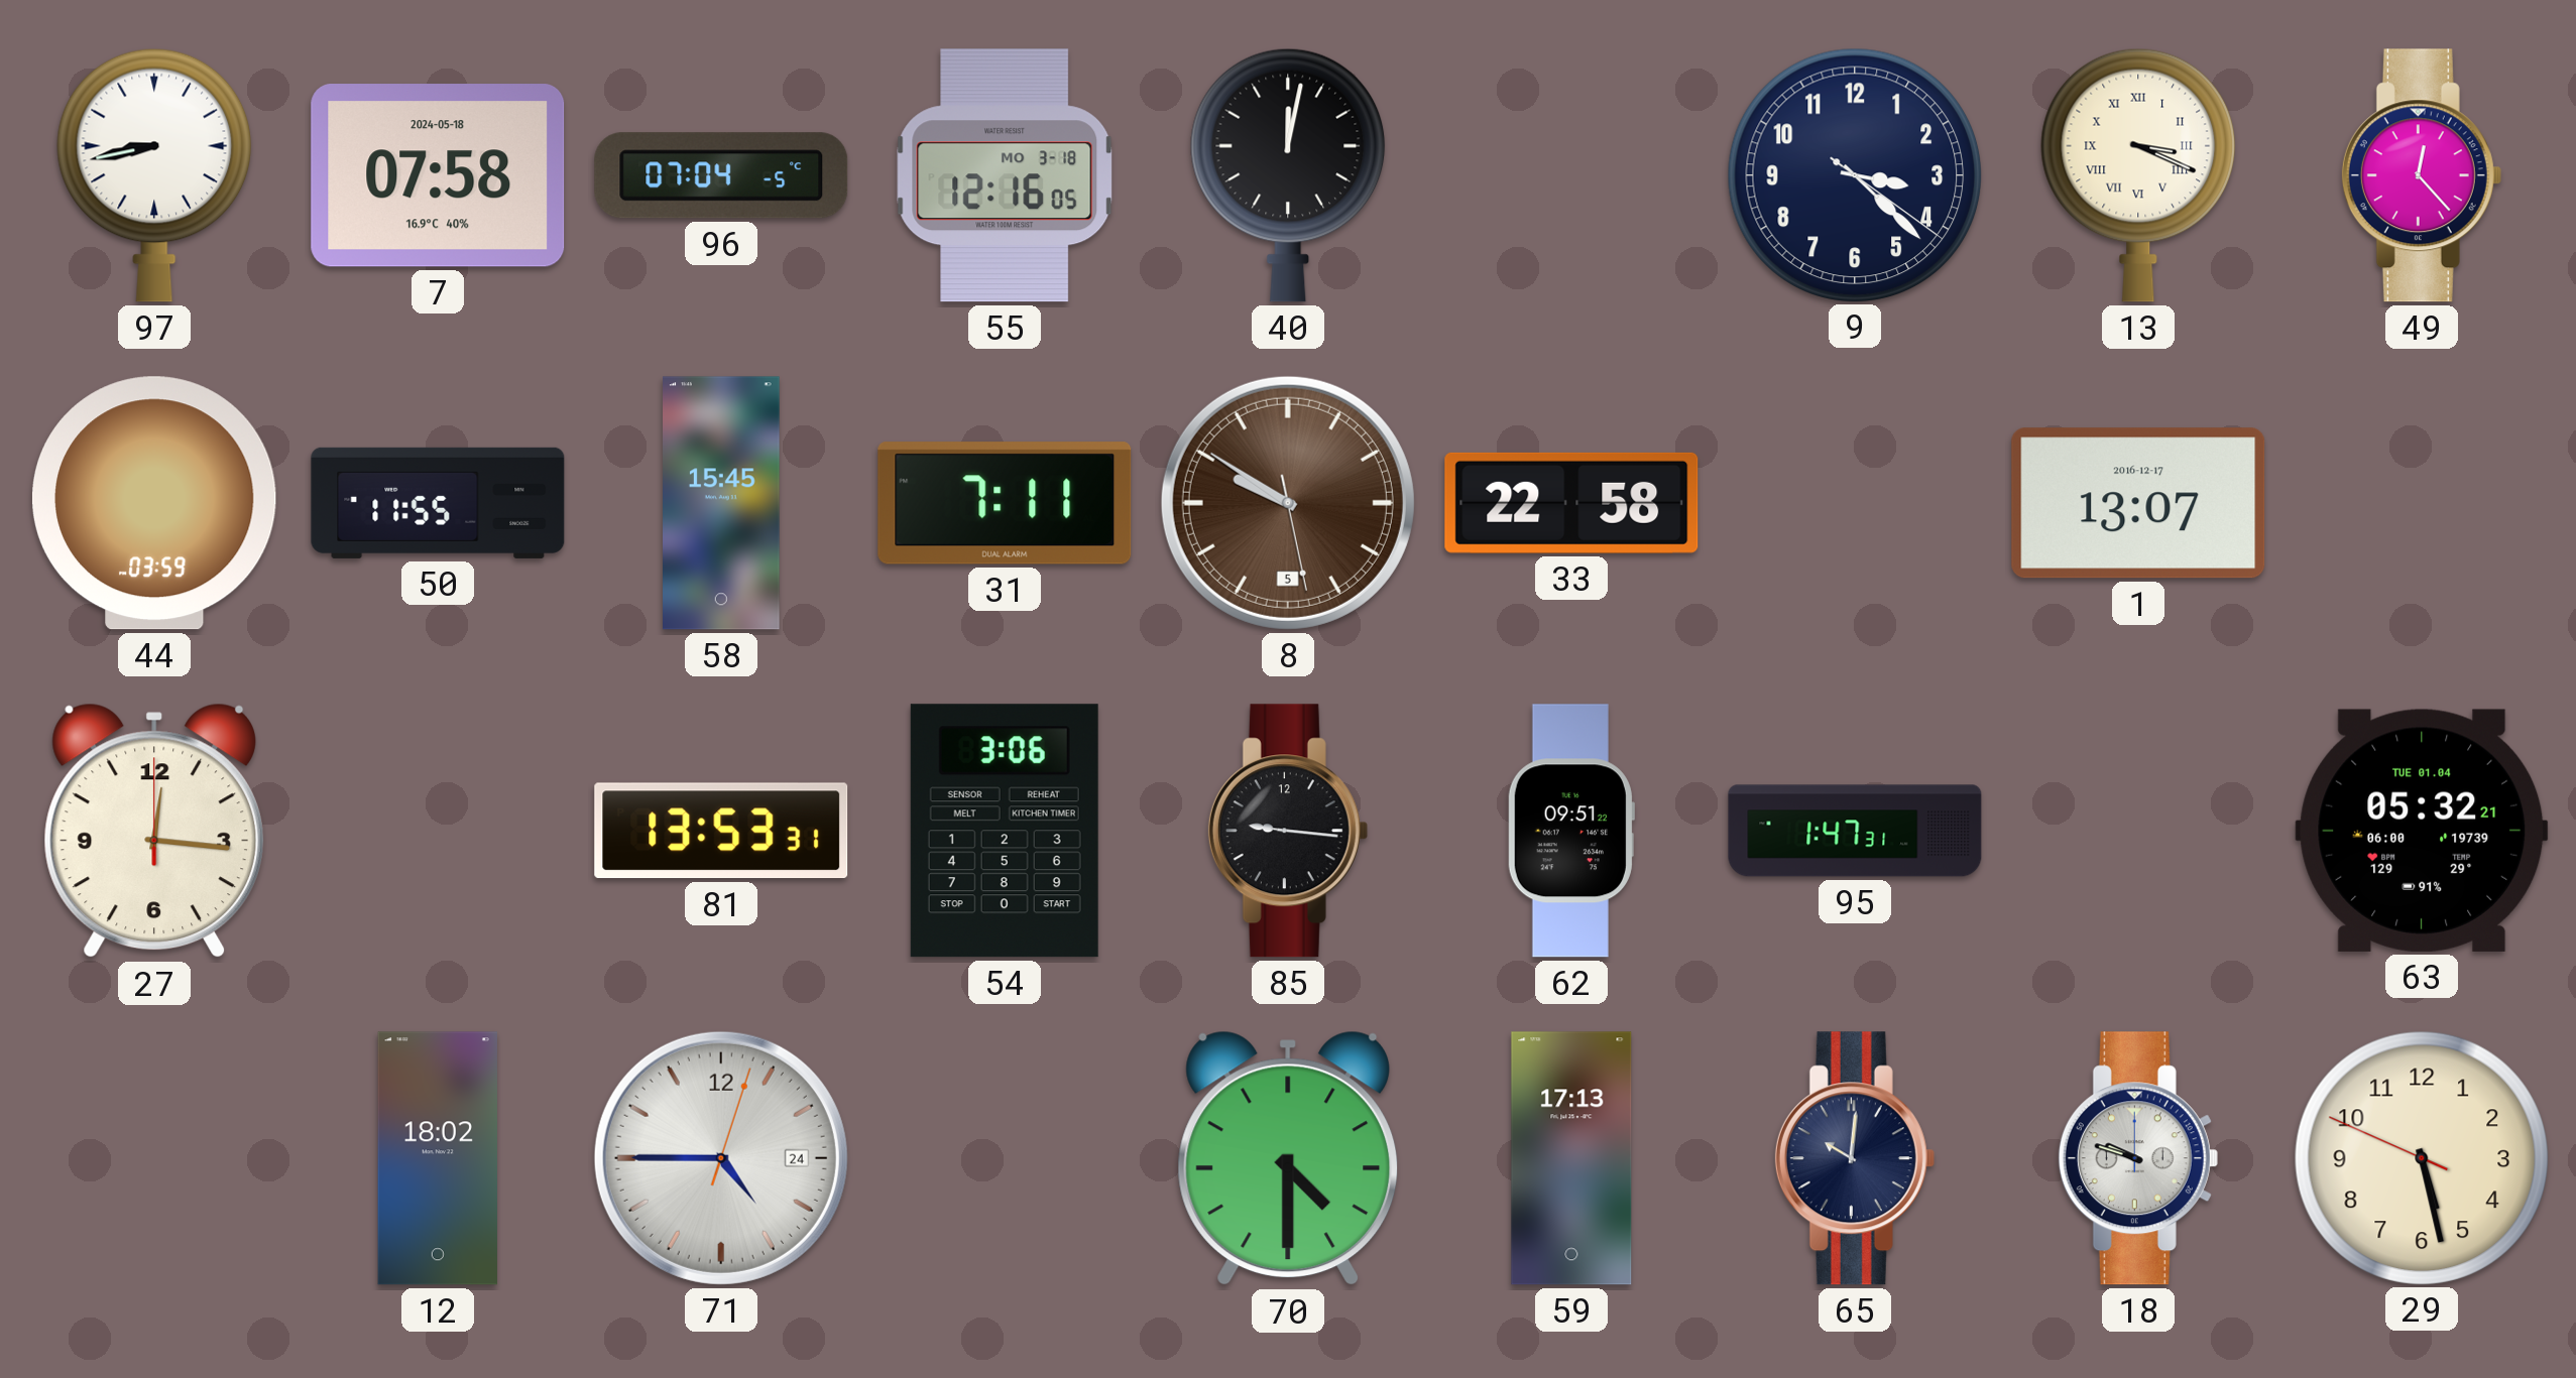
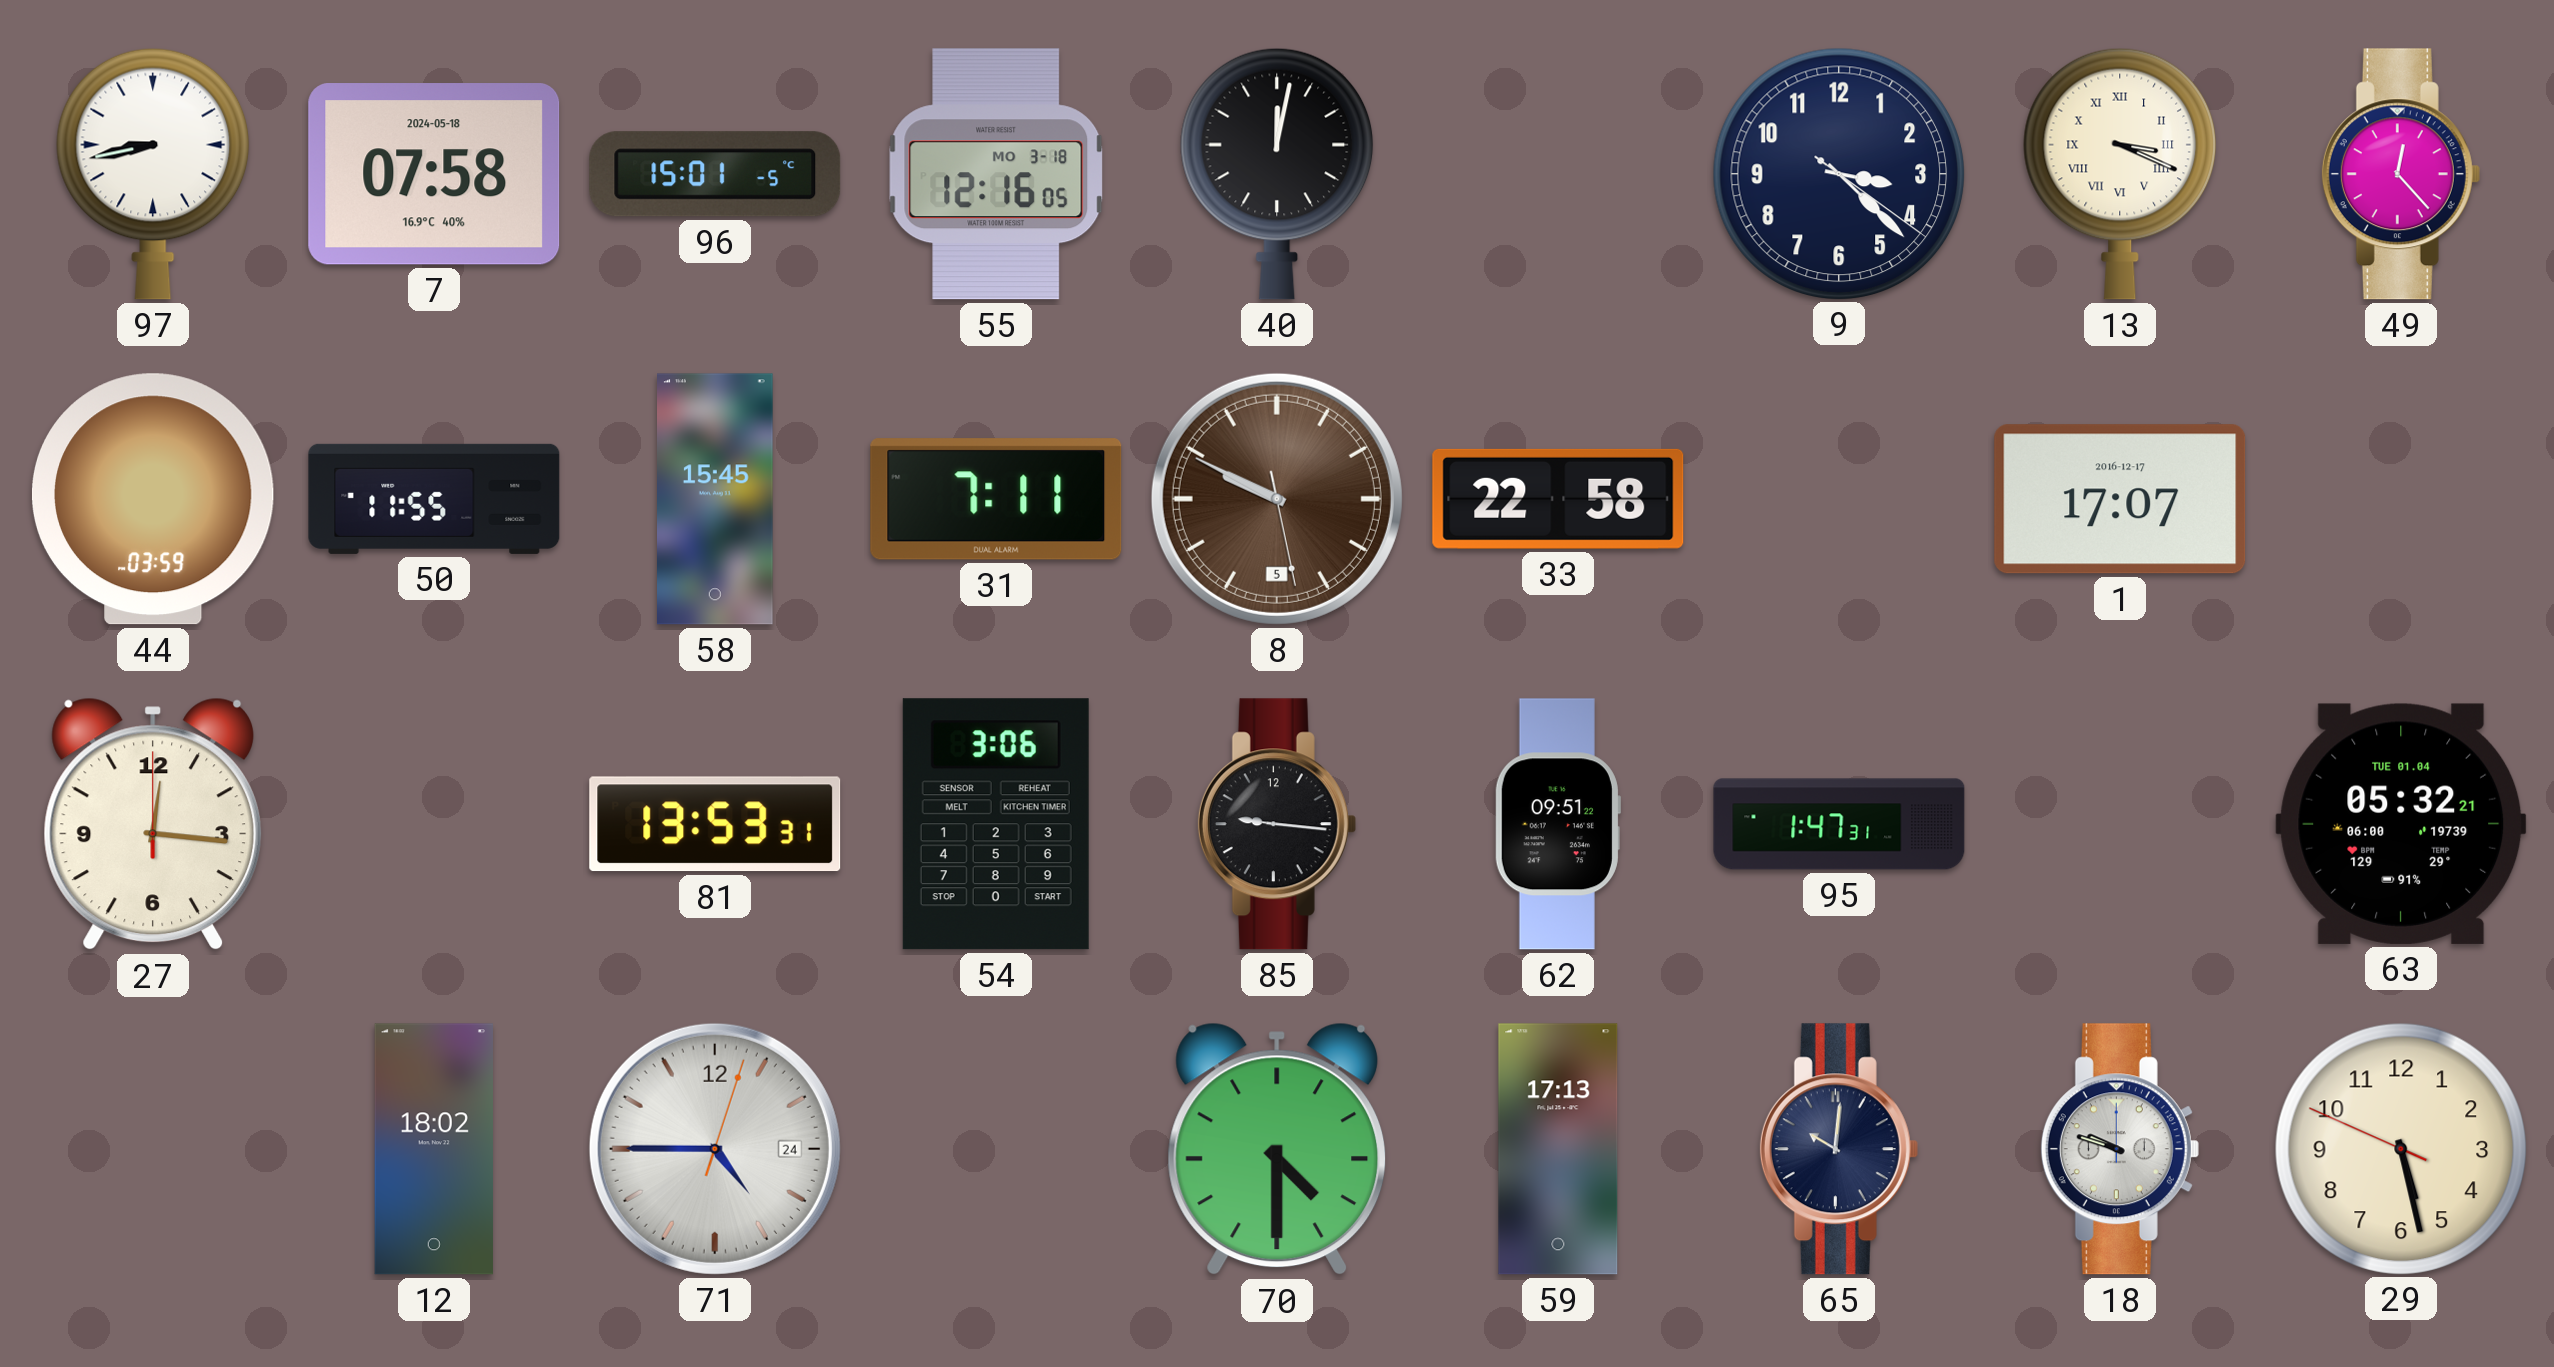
96: 07:04 -> 15:01 (715, 174)
8: 9:50 -> 9:49 (1277, 499)
1: 13:07 -> 17:07 (2120, 499)
